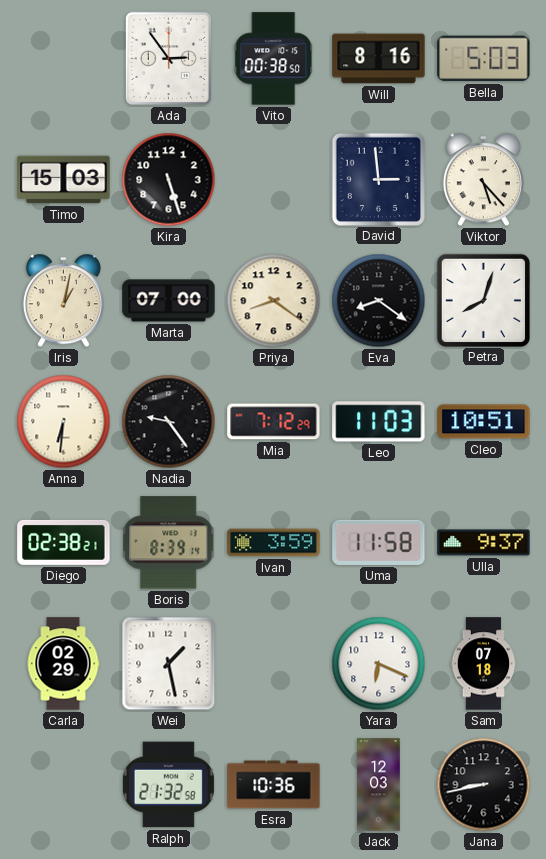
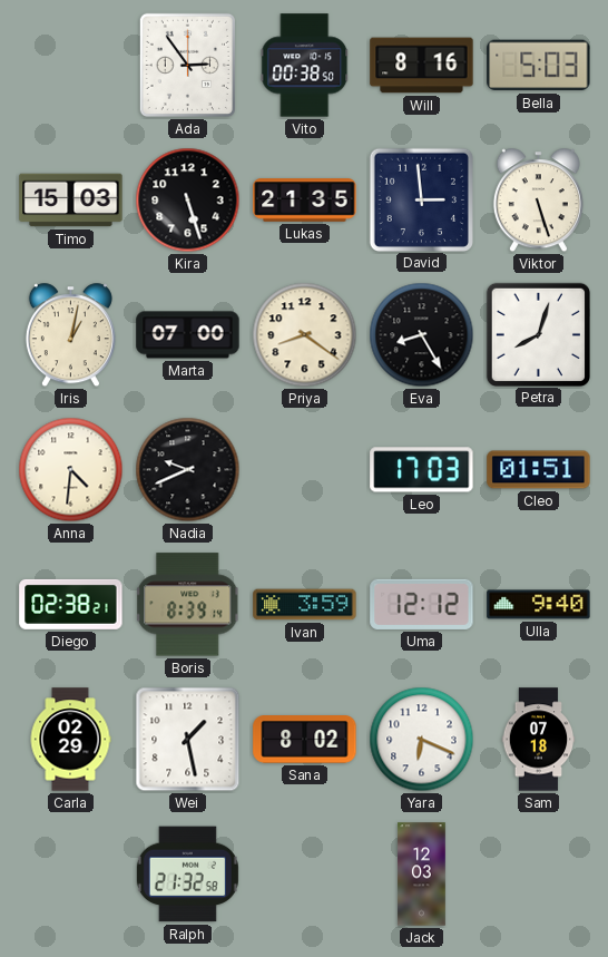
Lukas: none -> 21:35 (305, 201)
Viktor: 5:23 -> 5:27 (538, 201)
Eva: 8:21 -> 8:25 (422, 335)
Anna: 6:31 -> 4:31 (71, 470)
Nadia: 9:24 -> 9:41 (188, 470)
Mia: 7:12 -> none (274, 422)
Leo: 11:03 -> 17:03 (422, 470)
Cleo: 10:51 -> 01:51 (539, 470)
Uma: 11:58 -> 12:12 (422, 604)
Ulla: 9:37 -> 9:40 (539, 605)
Sana: none -> 8:02 (305, 740)
Esra: 10:36 -> none (274, 785)
Jana: 8:43 -> none (484, 785)
